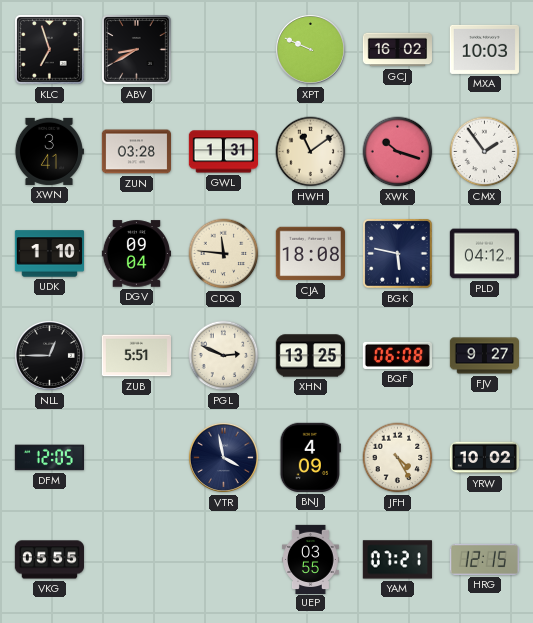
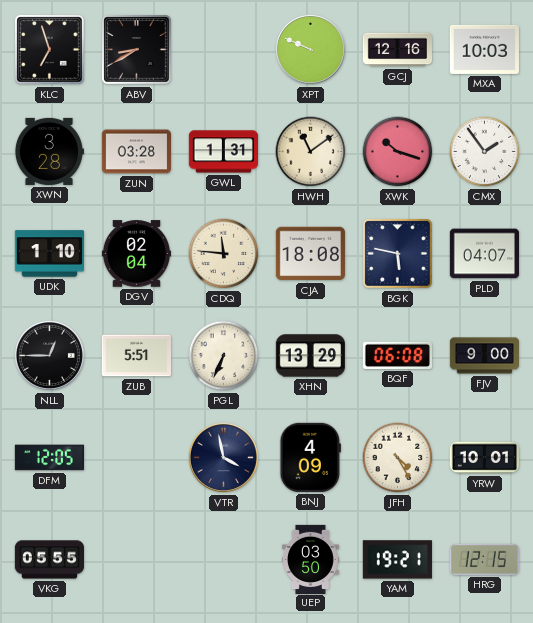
GCJ: 16:02 -> 12:16 (397, 50)
XWN: 3:41 -> 3:28 (49, 151)
DGV: 09:04 -> 02:04 (136, 254)
PLD: 04:12 -> 04:07 (484, 254)
PGL: 2:49 -> 6:34 (224, 356)
XHN: 13:25 -> 13:29 (310, 356)
FJV: 9:27 -> 9:00 (484, 356)
YRW: 10:02 -> 10:01 (484, 458)
UEP: 03:55 -> 03:50 (311, 559)
YAM: 07:21 -> 19:21 (397, 560)
